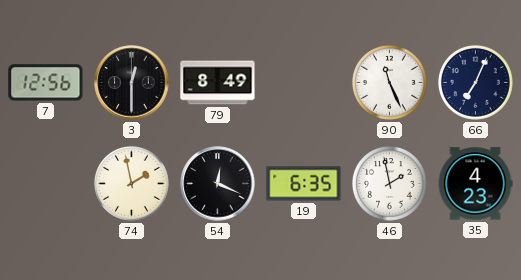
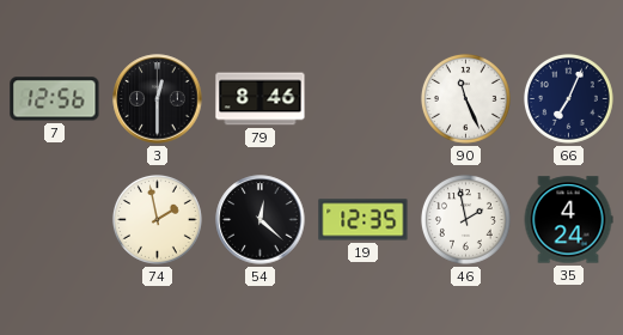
79: 8:49 -> 8:46 (261, 99)
54: 12:19 -> 12:22 (261, 220)
19: 6:35 -> 12:35 (364, 220)
35: 4:23 -> 4:24 (568, 220)
